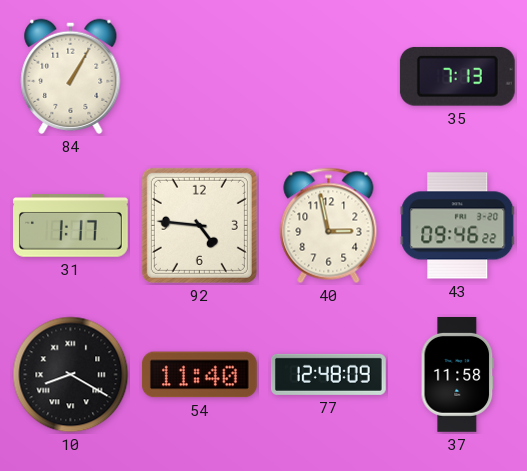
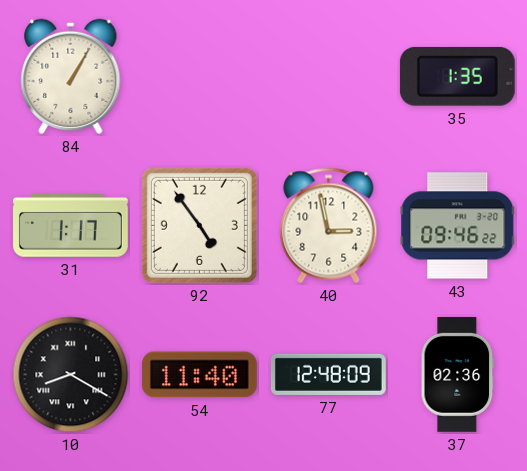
35: 7:13 -> 1:35 (457, 76)
92: 4:46 -> 4:54 (199, 225)
37: 11:58 -> 02:36 (458, 374)
